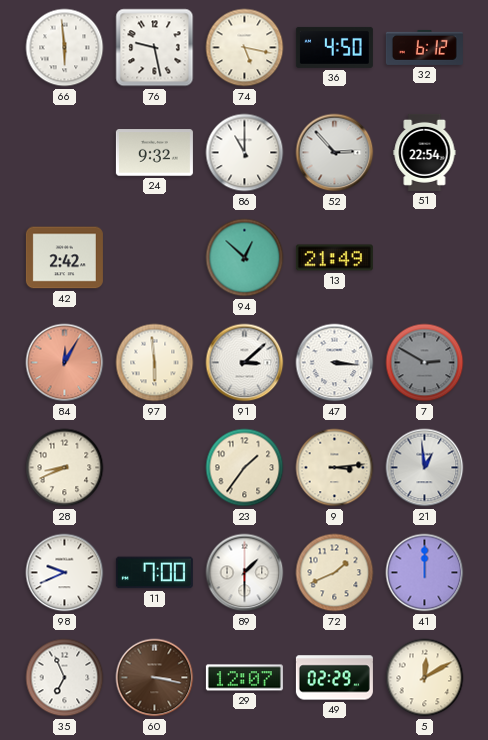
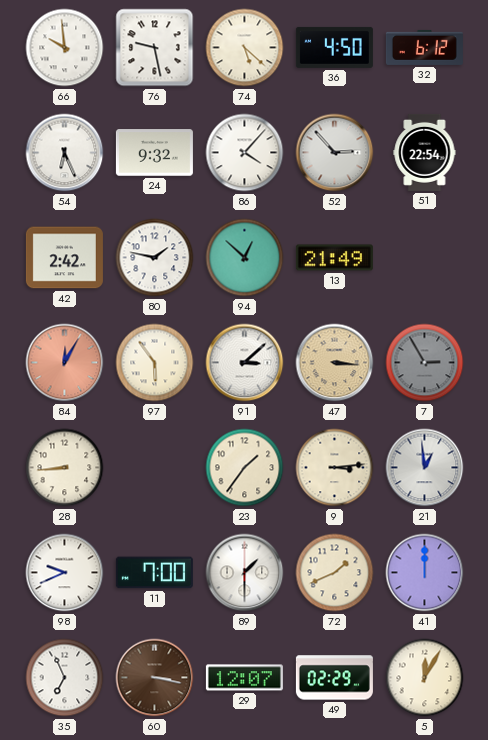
66: 5:59 -> 9:59 (65, 48)
74: 5:17 -> 5:22 (245, 48)
54: none -> 6:26 (65, 153)
86: 11:00 -> 4:07 (245, 153)
80: none -> 1:47 (155, 258)
97: 5:59 -> 5:54 (155, 363)
47 dial: white -> champagne (335, 363)
7: 2:50 -> 2:55 (425, 363)
28: 8:41 -> 8:44 (65, 468)
5: 12:10 -> 12:05 (425, 678)
